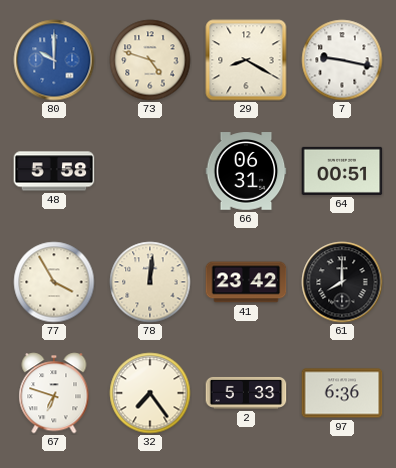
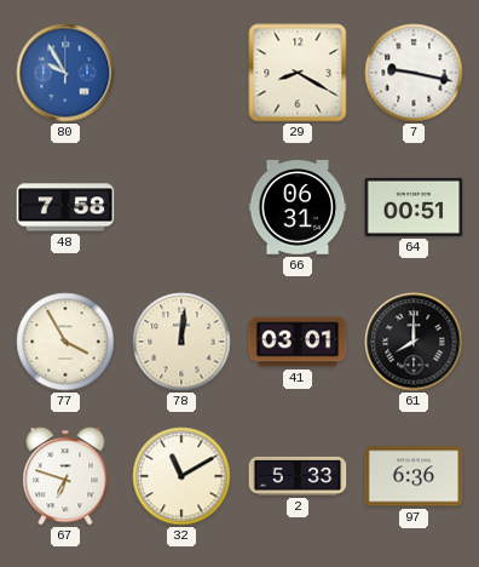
80: 10:00 -> 9:55 (65, 73)
73: 4:48 -> none (150, 60)
48: 5:58 -> 7:58 (65, 207)
41: 23:42 -> 03:01 (298, 342)
32: 7:24 -> 11:10 (181, 476)
